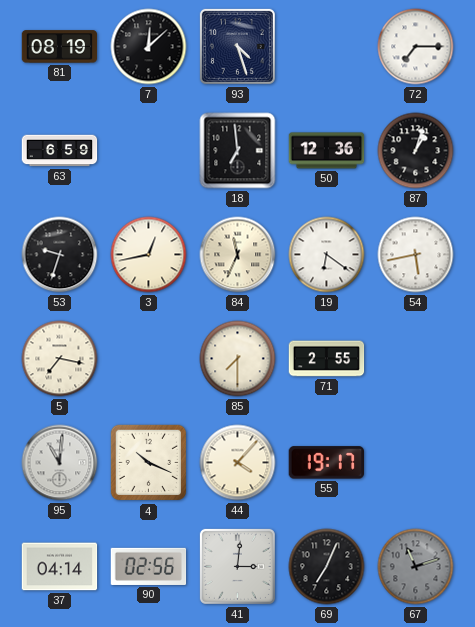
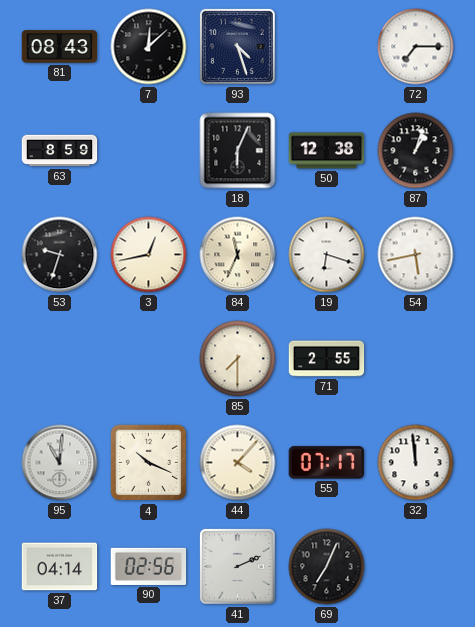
81: 08:19 -> 08:43 (60, 47)
63: 6:59 -> 8:59 (60, 151)
18: 6:59 -> 6:04 (238, 151)
50: 12:36 -> 12:38 (327, 151)
19: 6:21 -> 6:18 (327, 255)
5: 7:17 -> none (60, 359)
55: 19:17 -> 07:17 (326, 463)
32: none -> 11:59 (416, 463)
41: 3:01 -> 2:11 (237, 566)
67: 11:12 -> none (416, 567)
